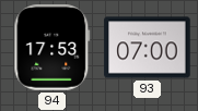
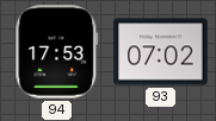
93: 07:00 -> 07:02 (161, 52)
